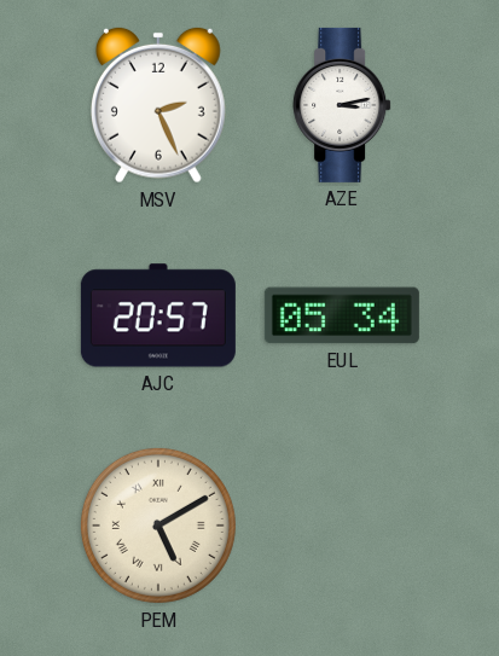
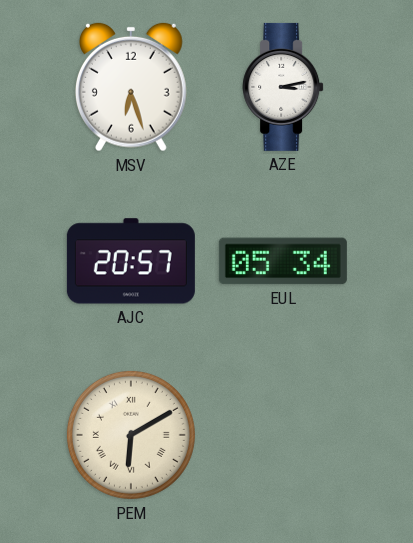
MSV: 2:26 -> 6:27 (131, 87)
PEM: 5:10 -> 6:10 (131, 435)
